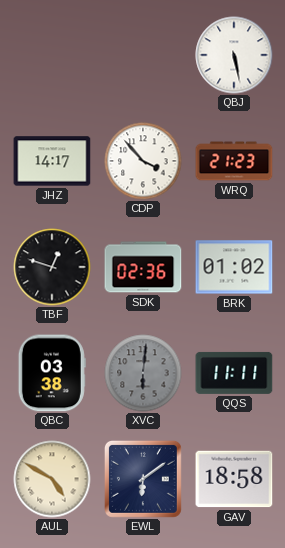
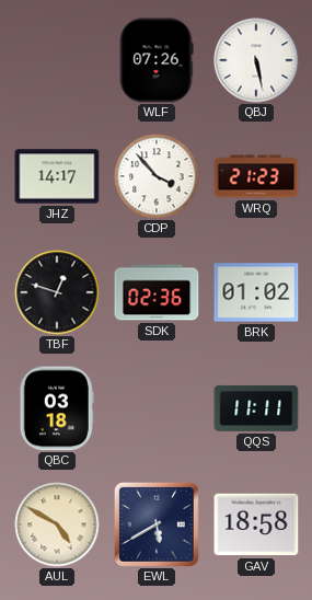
WLF: none -> 07:26 (157, 60)
QBC: 03:38 -> 03:18 (57, 408)
XVC: 6:01 -> none (143, 373)
EWL: 6:09 -> 5:40 (157, 524)
